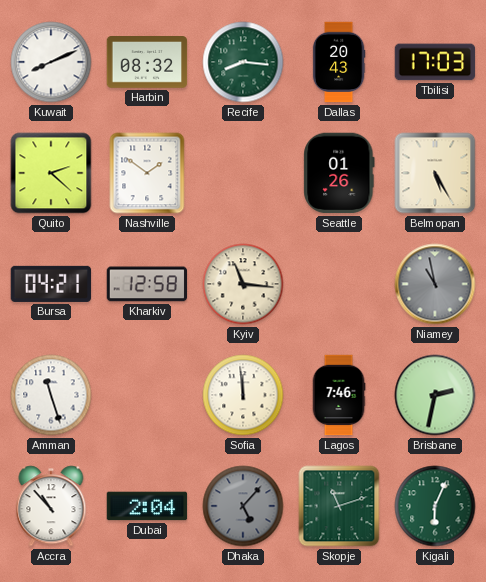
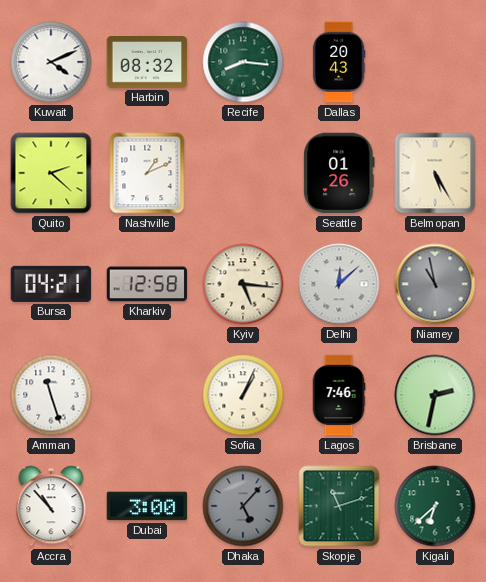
Kuwait: 8:11 -> 4:11 (51, 62)
Tbilisi: 17:03 -> none (435, 62)
Nashville: 1:51 -> 1:11 (147, 173)
Kyiv: 11:16 -> 5:16 (243, 284)
Delhi: none -> 12:08 (339, 284)
Sofia: 11:59 -> 1:04 (243, 395)
Dubai: 2:04 -> 3:00 (147, 506)
Kigali: 6:04 -> 6:38 (435, 506)
